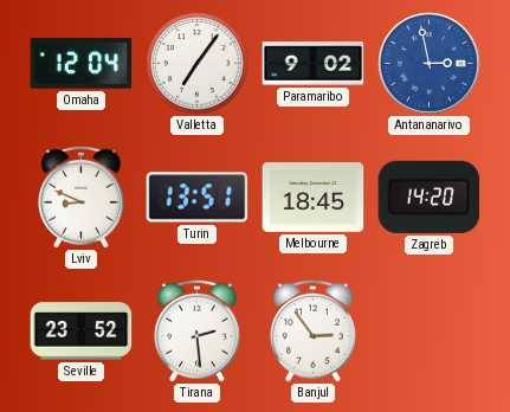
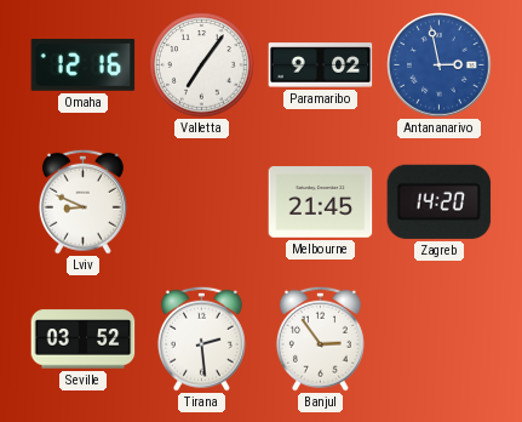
Omaha: 12:04 -> 12:16 (84, 65)
Turin: 13:51 -> none (198, 198)
Melbourne: 18:45 -> 21:45 (321, 203)
Seville: 23:52 -> 03:52 (84, 340)
